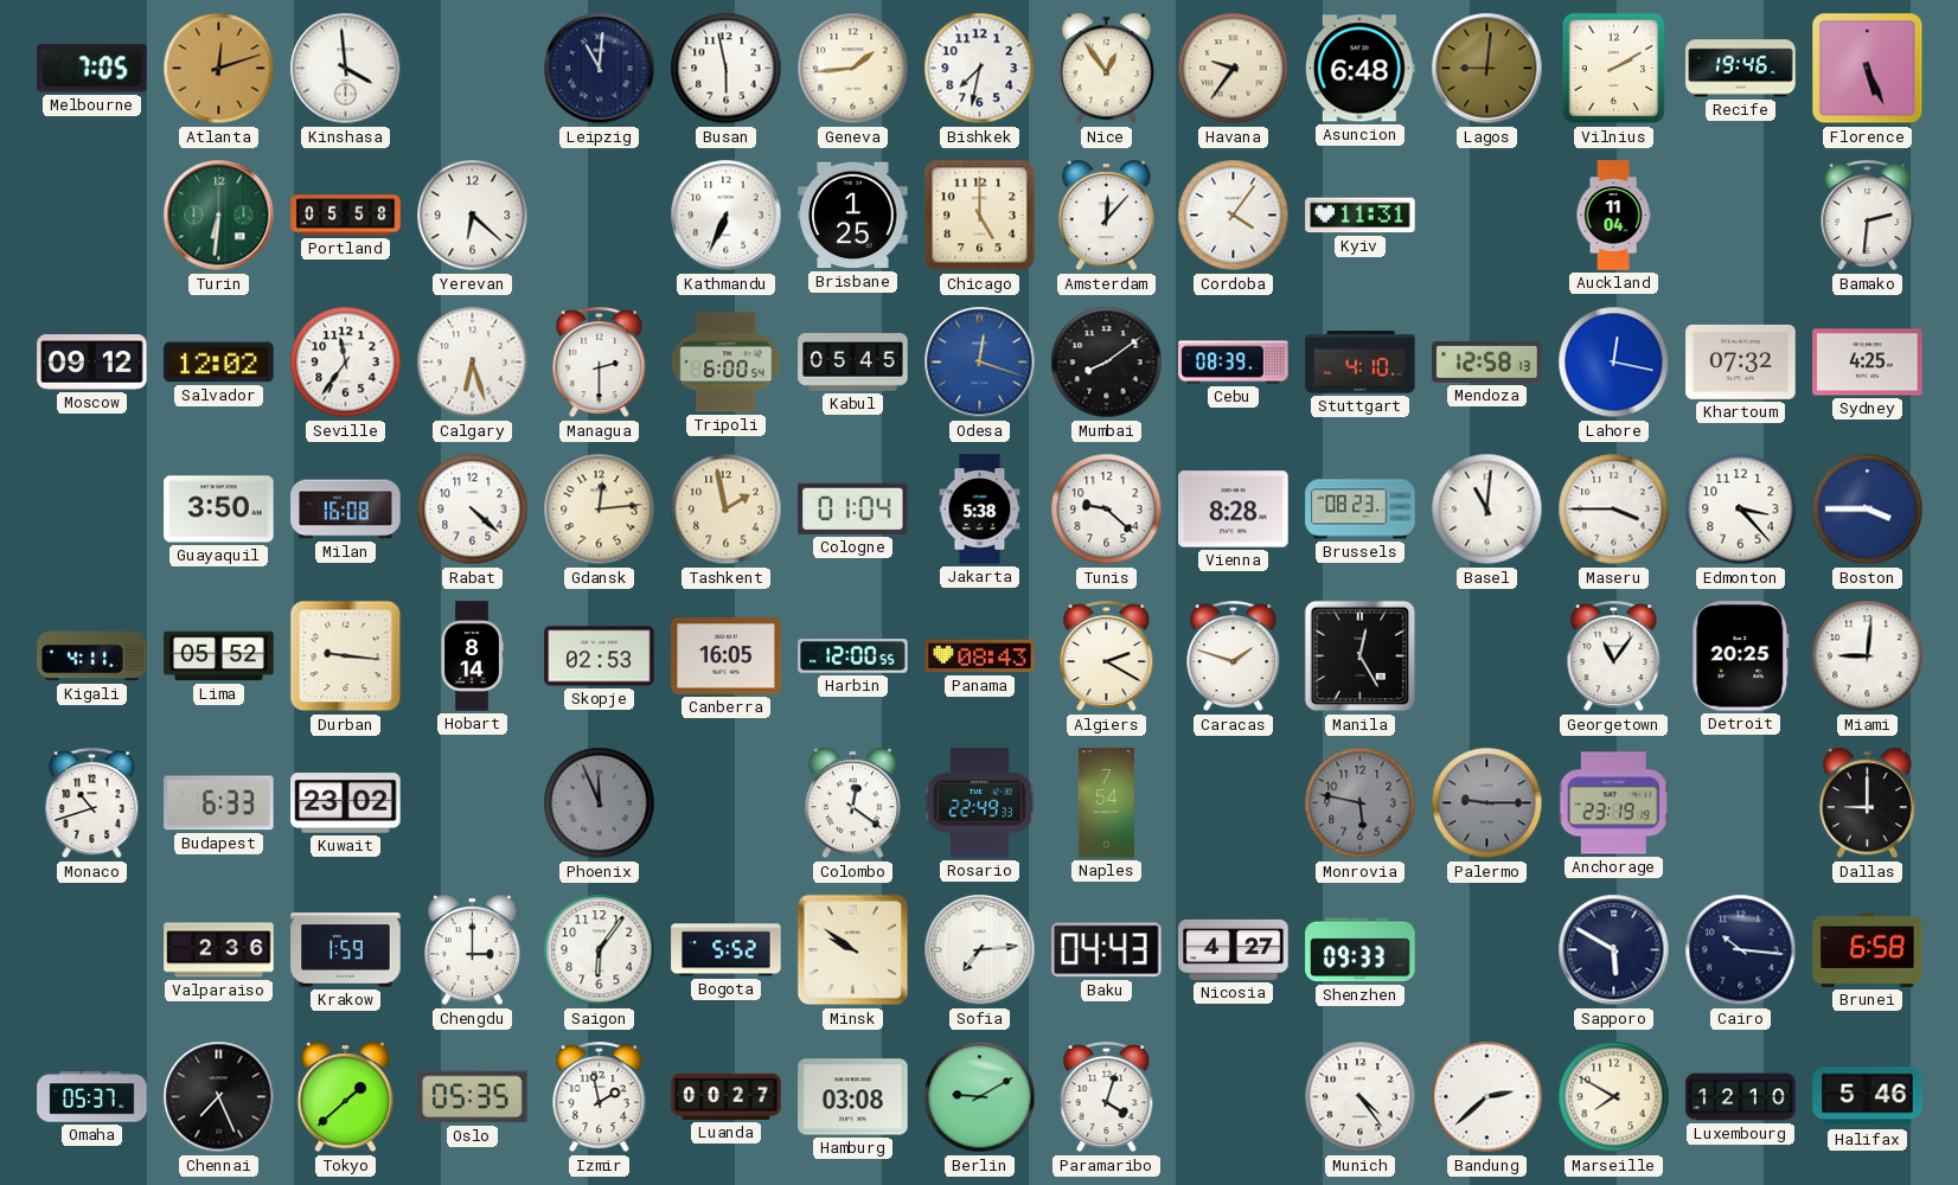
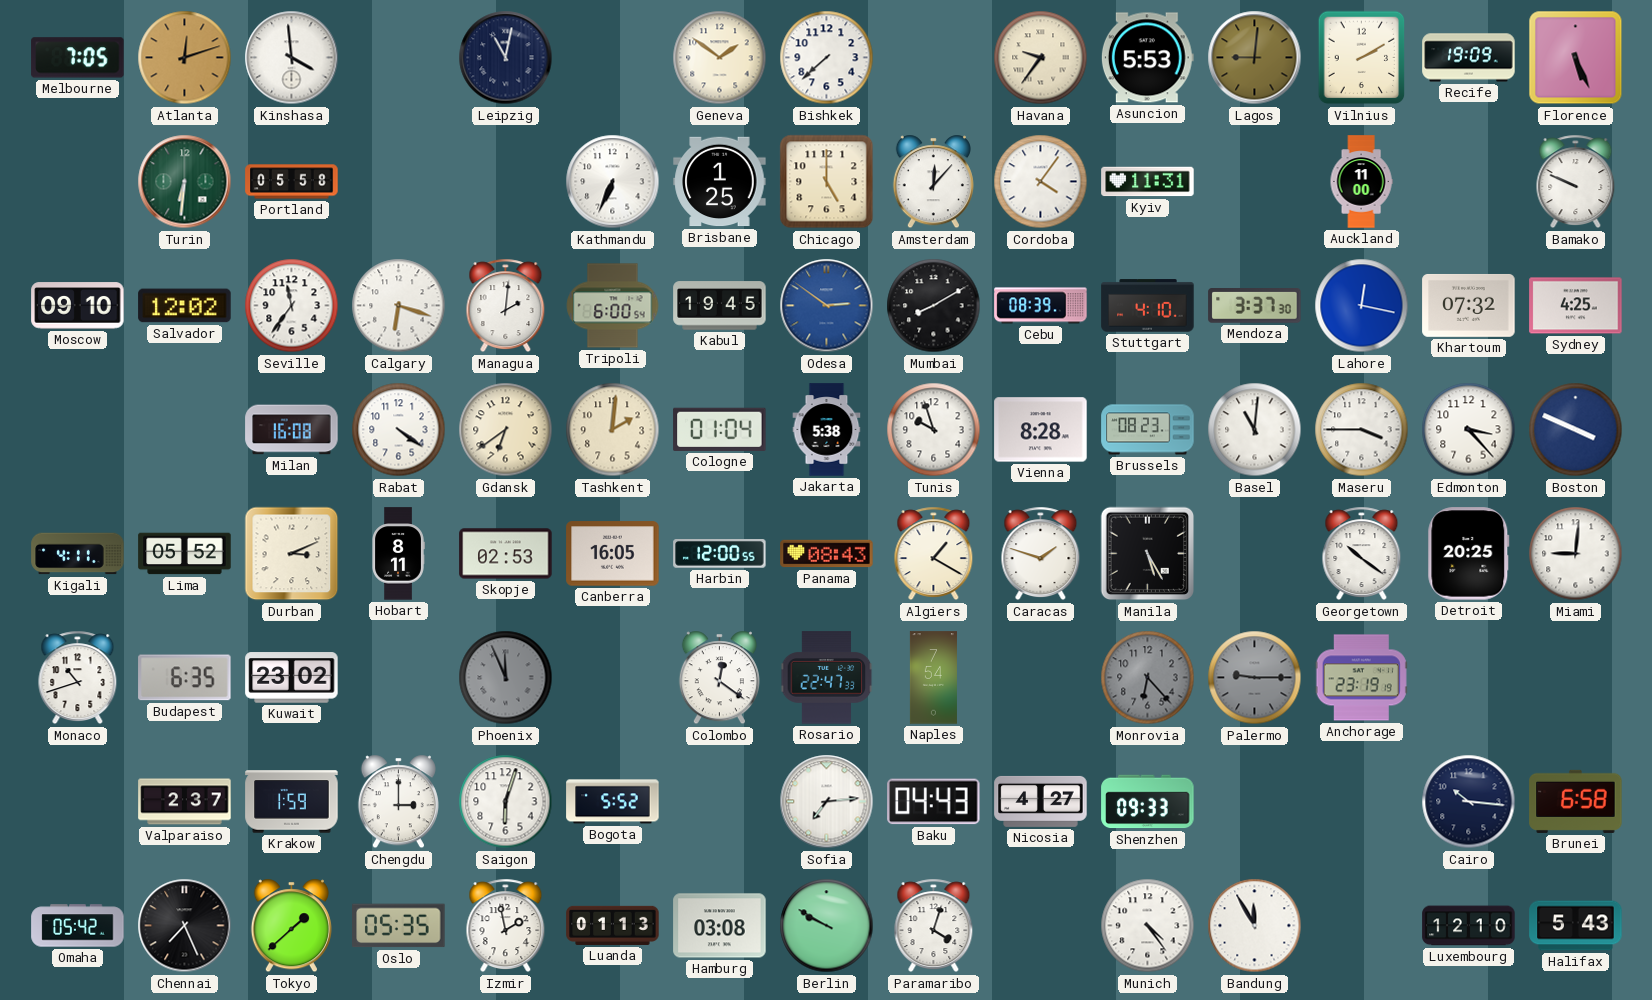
Leipzig: 11:01 -> 11:02 (506, 58)
Busan: 5:58 -> none (727, 69)
Geneva: 1:44 -> 1:51 (720, 58)
Bishkek: 7:32 -> 7:38 (827, 58)
Nice: 12:54 -> none (1106, 69)
Asuncion: 6:48 -> 5:53 (1147, 58)
Recife: 19:46 -> 19:09 (1469, 58)
Yerevan: 6:22 -> none (473, 216)
Auckland: 11:04 -> 11:00 (1361, 182)
Bamako: 2:31 -> 9:49 (1576, 182)
Moscow: 09:12 -> 09:10 (78, 306)
Calgary: 6:27 -> 6:18 (399, 306)
Managua: 2:30 -> 2:01 (506, 306)
Kabul: 05:45 -> 19:45 (720, 306)
Odesa: 12:18 -> 2:51 (827, 306)
Mumbai: 8:09 -> 8:10 (934, 306)
Mendoza: 12:58 -> 3:37 (1255, 306)
Guayaquil: 3:50 -> none (219, 510)
Rabat: 4:22 -> 4:21 (399, 430)
Gdansk: 12:14 -> 6:39 (506, 430)
Tashkent: 1:58 -> 2:01 (613, 430)
Tunis: 9:22 -> 9:57 (934, 430)
Boston: 3:45 -> 3:49 (1576, 430)
Durban: 9:16 -> 3:11 (292, 554)
Hobart: 8:14 -> 8:11 (398, 554)
Algiers: 2:20 -> 1:20 (934, 554)
Manila: 12:25 -> 5:25 (1148, 554)
Georgetown: 11:06 -> 10:21 (1362, 554)
Budapest: 6:33 -> 6:35 (185, 678)
Rosario: 22:49 -> 22:47 (827, 678)
Monrovia: 5:47 -> 6:23 (1148, 678)
Dallas: 9:00 -> none (1867, 803)
Valparaiso: 2:36 -> 2:37 (185, 802)
Saigon: 6:06 -> 6:03 (506, 802)
Minsk: 9:51 -> none (853, 950)
Sapporo: 5:50 -> none (1614, 950)
Omaha: 05:37 -> 05:42 (78, 926)
Luanda: 00:27 -> 01:13 (613, 925)
Berlin: 9:10 -> 9:50 (827, 926)
Bandung: 2:38 -> 11:55 (1255, 926)
Marseille: 7:50 -> none (1614, 1097)
Halifax: 5:46 -> 5:43 (1576, 926)
